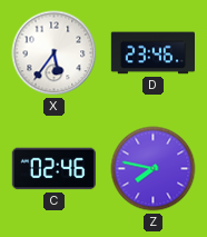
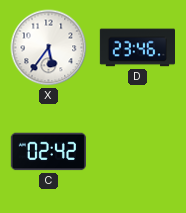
C: 02:46 -> 02:42 (48, 152)
Z: 7:47 -> none (154, 169)
